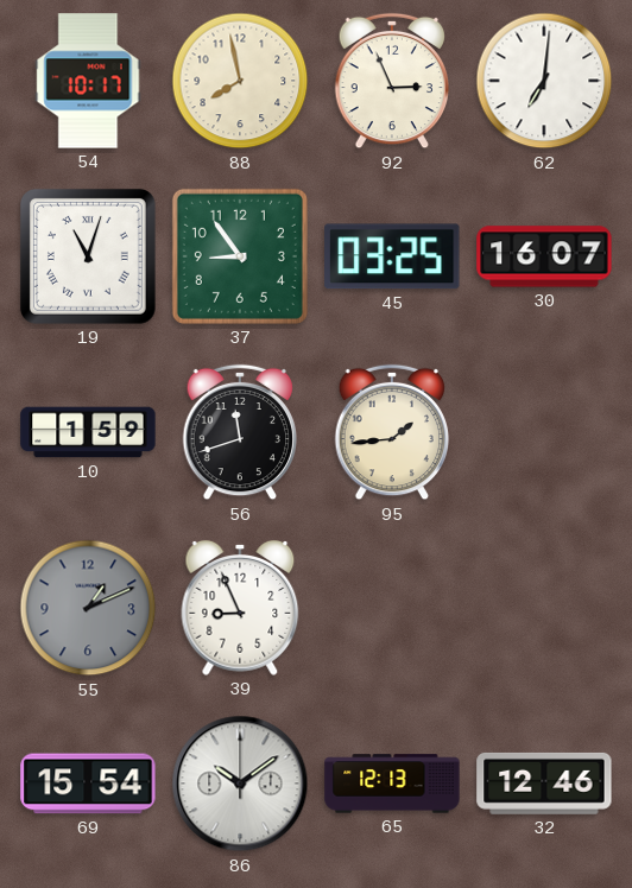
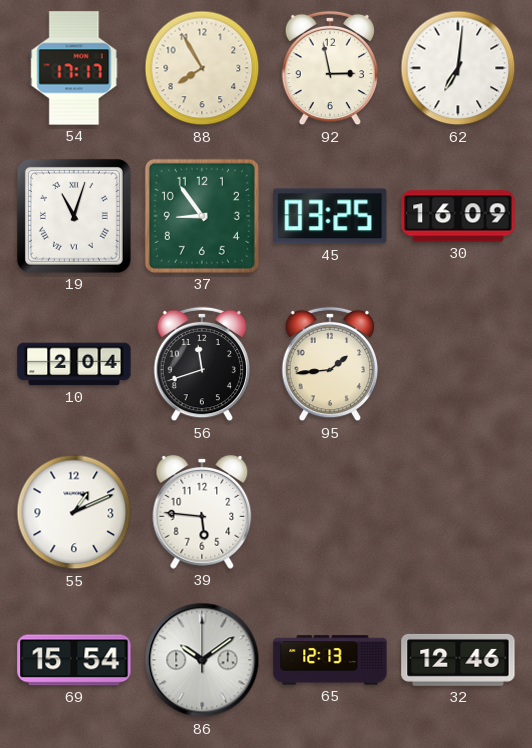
54: 10:17 -> 17:17 (74, 68)
88: 7:58 -> 7:55 (202, 68)
92: 2:56 -> 2:58 (330, 68)
30: 16:07 -> 16:09 (458, 216)
10: 1:59 -> 2:04 (74, 364)
55 dial: grey -> white (74, 512)
39: 8:56 -> 5:46 (202, 512)
